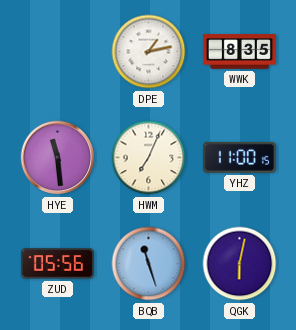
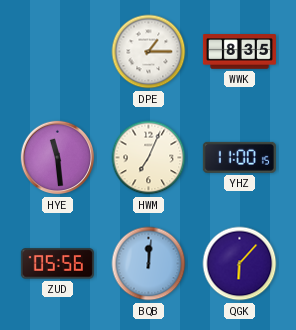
DPE: 1:13 -> 1:15 (149, 52)
BQB: 11:27 -> 12:01 (149, 264)
QGK: 6:02 -> 6:07 (240, 264)
